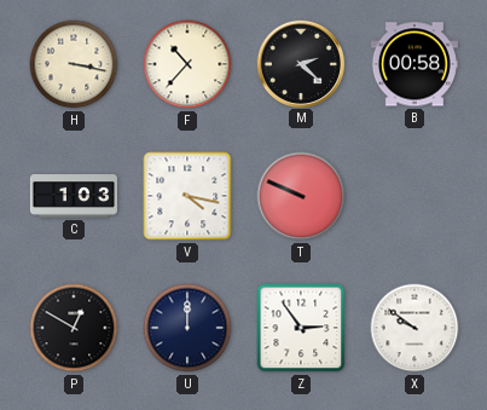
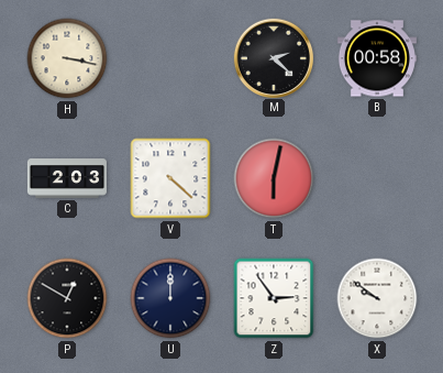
F: 10:37 -> none (187, 64)
C: 1:03 -> 2:03 (67, 178)
V: 4:17 -> 4:22 (170, 178)
T: 9:49 -> 6:02 (274, 178)
